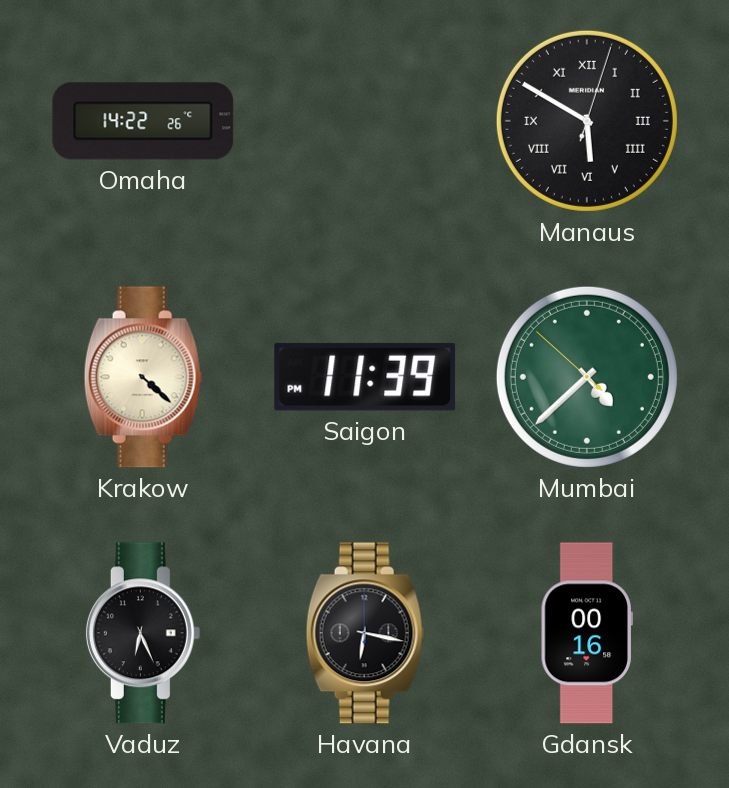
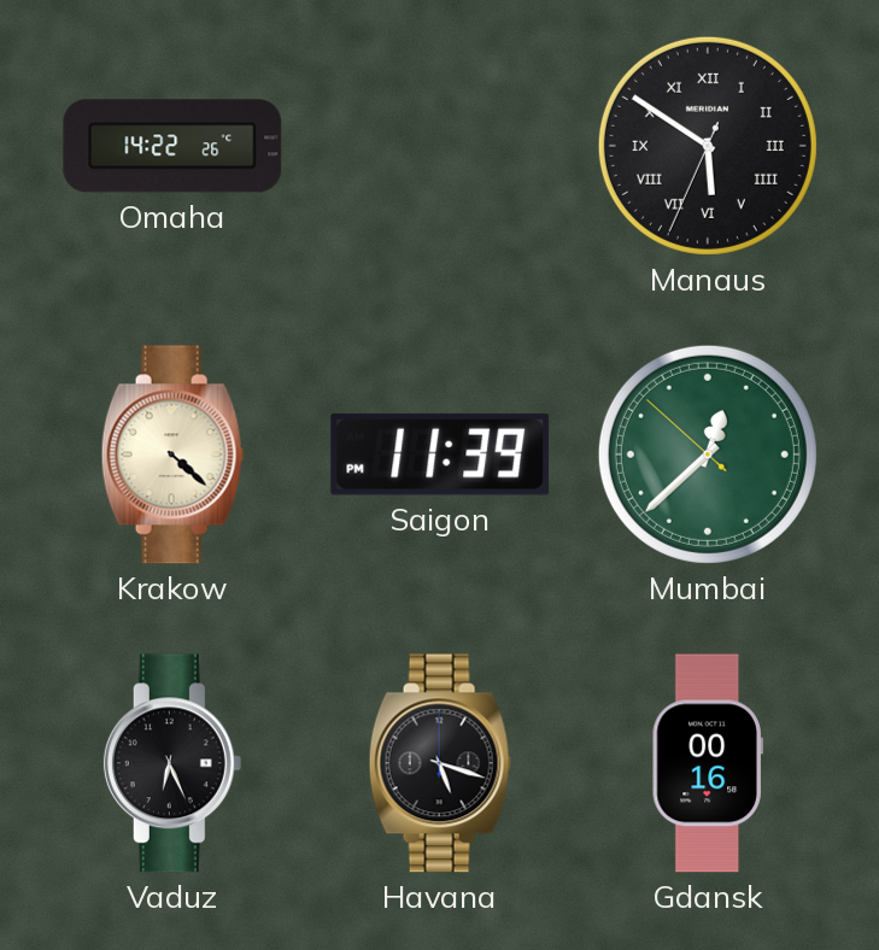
Manaus: 5:50:03 -> 5:50:34 (708, 146)
Mumbai: 4:37 -> 12:37 (708, 455)
Havana: 6:17 -> 5:18 (440, 763)
